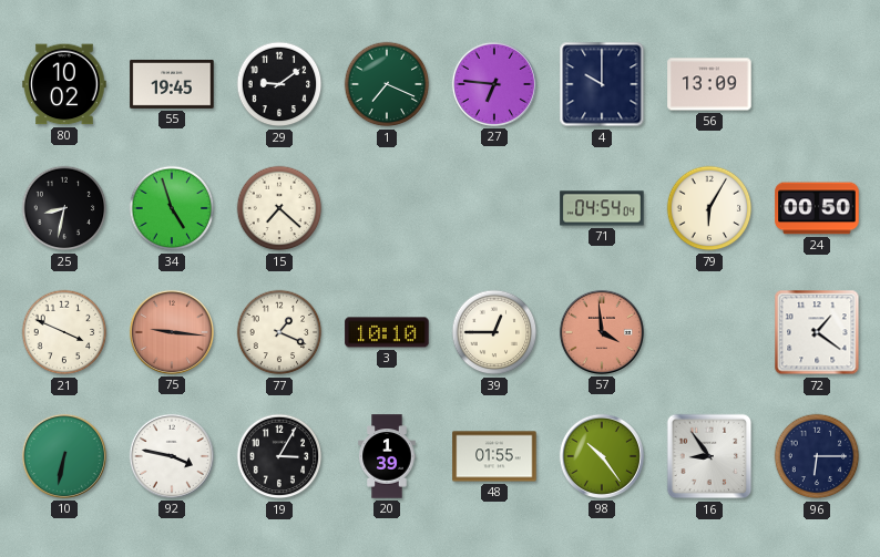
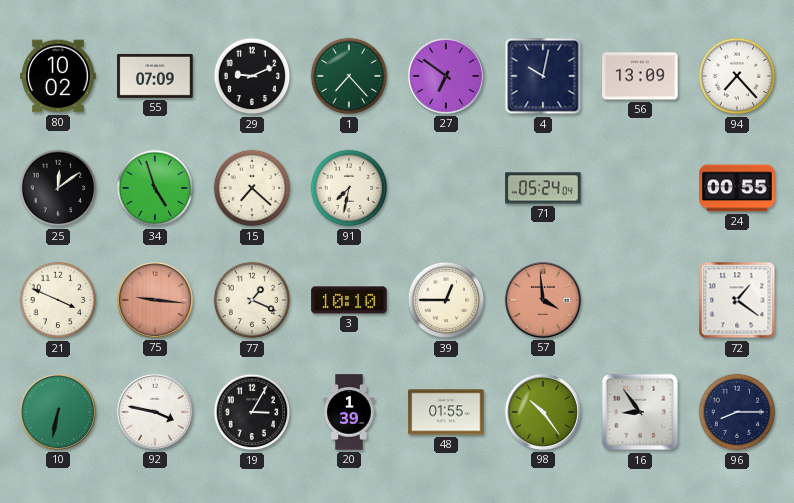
55: 19:45 -> 07:09 (155, 76)
29: 9:09 -> 9:11 (252, 76)
1: 7:19 -> 7:23 (349, 76)
27: 6:46 -> 6:51 (446, 76)
4: 10:00 -> 10:02 (543, 76)
94: none -> 7:23 (737, 76)
25: 8:32 -> 12:09 (58, 188)
91: none -> 7:32 (349, 188)
71: 04:54 -> 05:24 (543, 188)
79: 6:05 -> none (709, 208)
24: 00:50 -> 00:55 (737, 188)
96: 6:15 -> 8:15 (737, 412)
